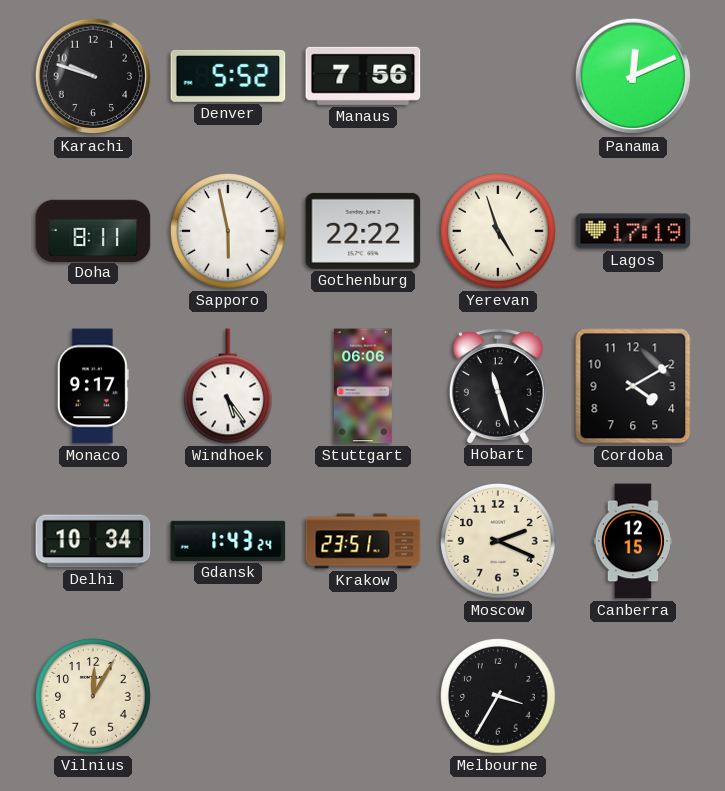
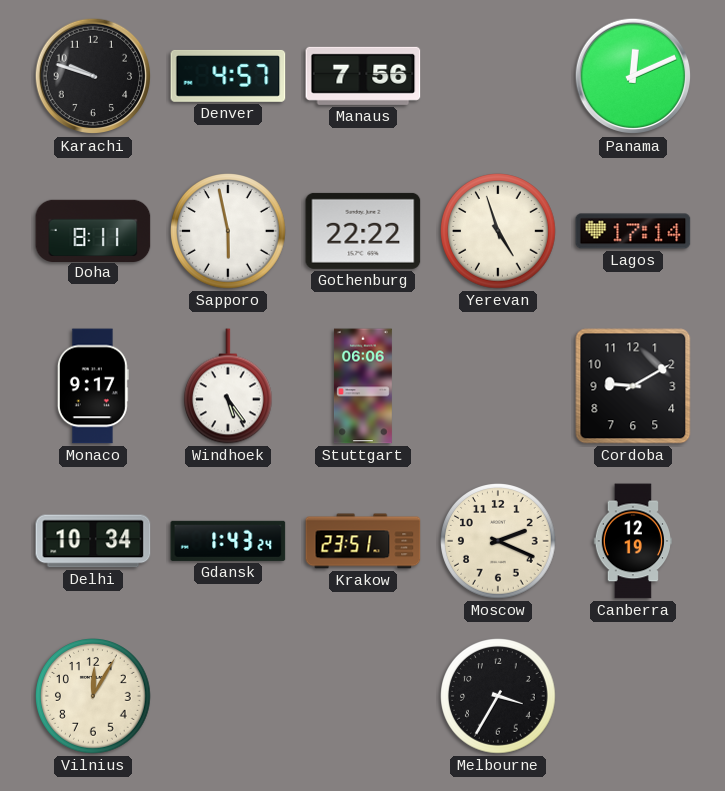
Denver: 5:52 -> 4:57 (228, 76)
Lagos: 17:19 -> 17:14 (633, 231)
Hobart: 11:27 -> none (498, 386)
Cordoba: 4:10 -> 9:10 (633, 386)
Canberra: 12:15 -> 12:19 (632, 541)
